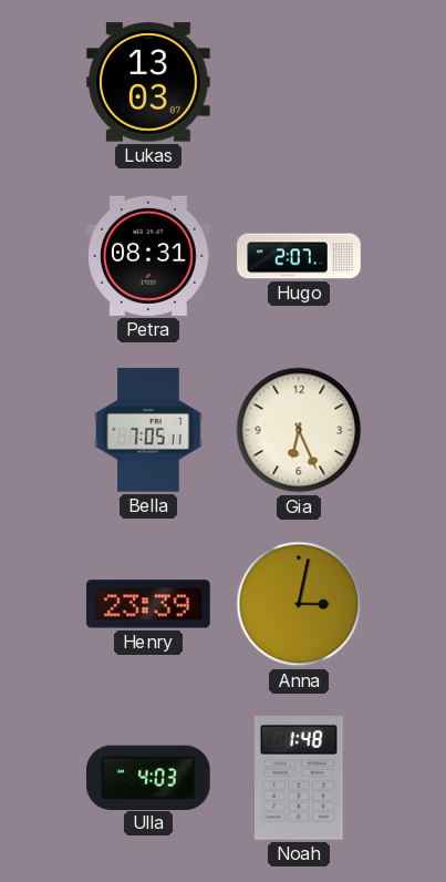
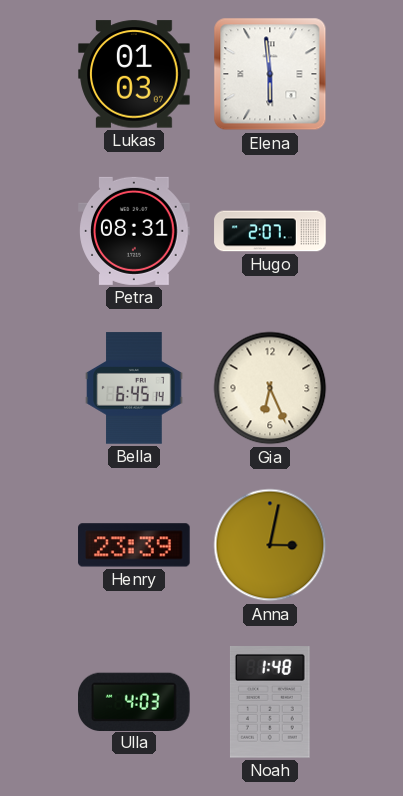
Lukas: 13:03 -> 01:03 (134, 74)
Elena: none -> 5:59 (270, 74)
Bella: 7:05 -> 6:45 (134, 388)
